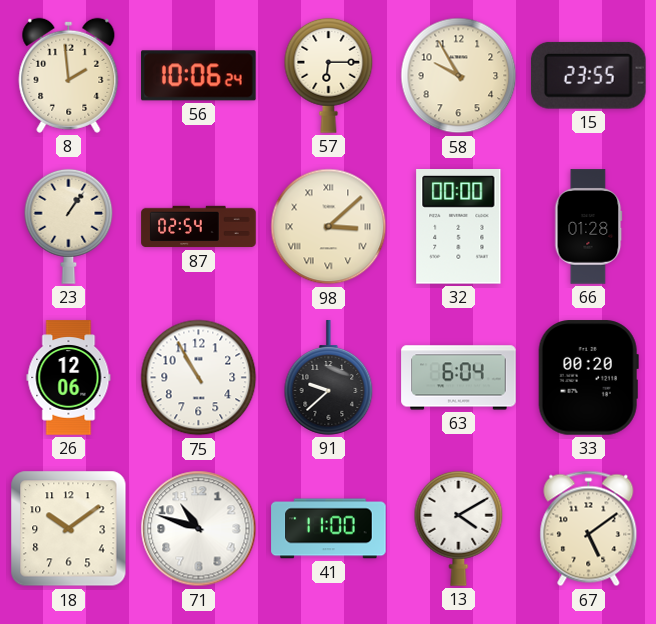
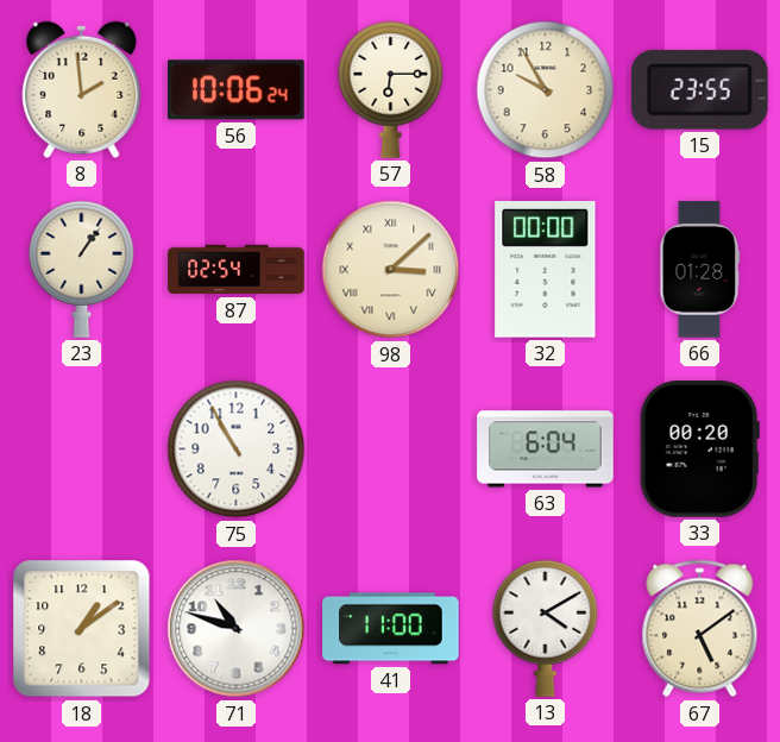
26: 12:06 -> none (69, 378)
91: 9:38 -> none (329, 378)
18: 10:09 -> 1:09 (82, 629)
